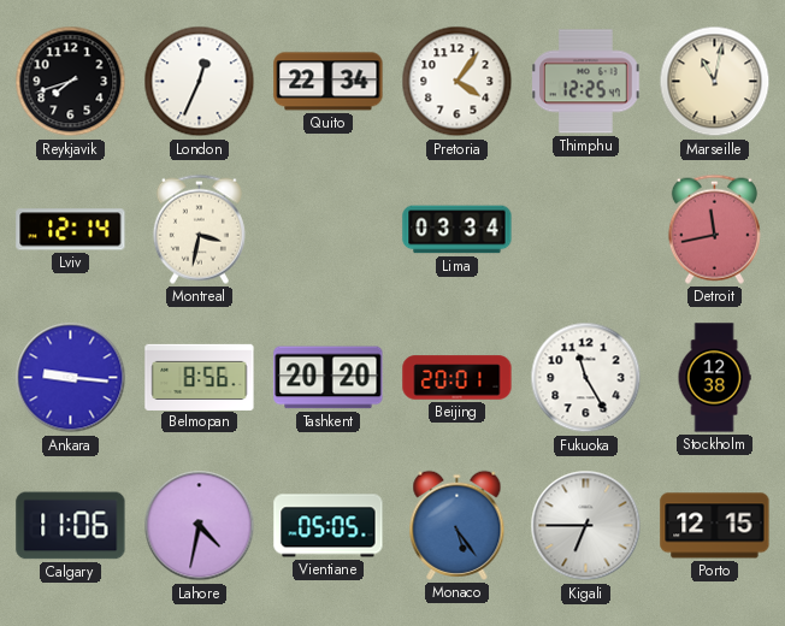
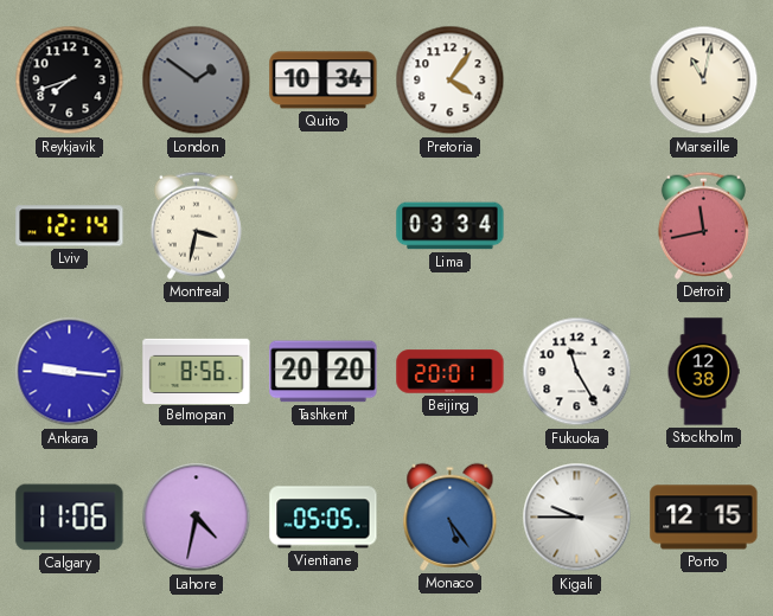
London: 12:34 -> 1:51 (197, 81)
London dial: white -> grey (197, 81)
Quito: 22:34 -> 10:34 (324, 81)
Thimphu: 12:25 -> none (586, 82)
Kigali: 6:45 -> 9:45 (577, 518)
